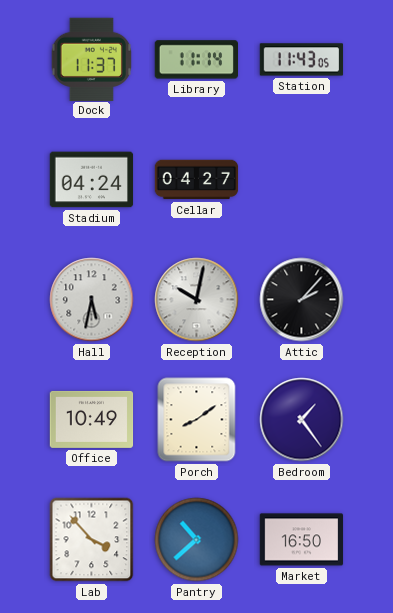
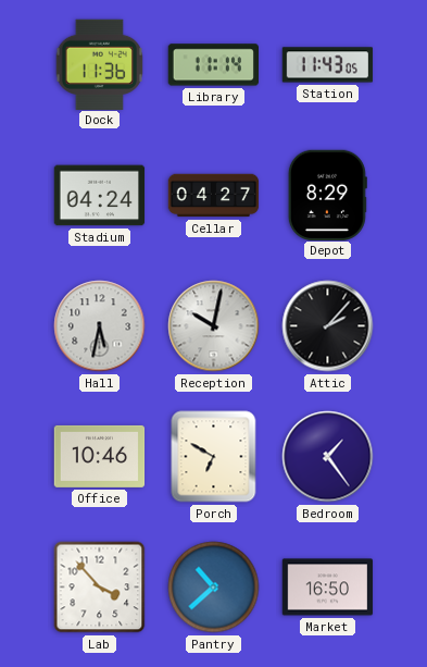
Dock: 11:37 -> 11:36 (99, 64)
Depot: none -> 8:29 (327, 195)
Office: 10:49 -> 10:46 (100, 456)
Porch: 8:09 -> 6:50 (214, 457)
